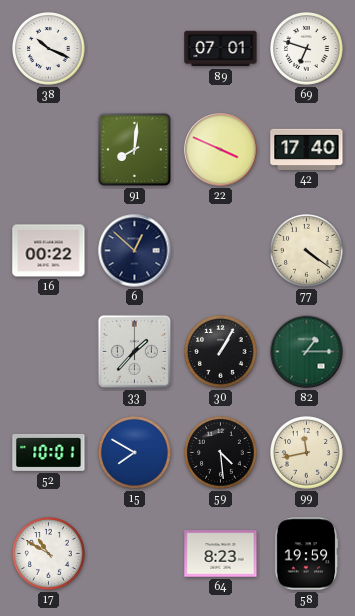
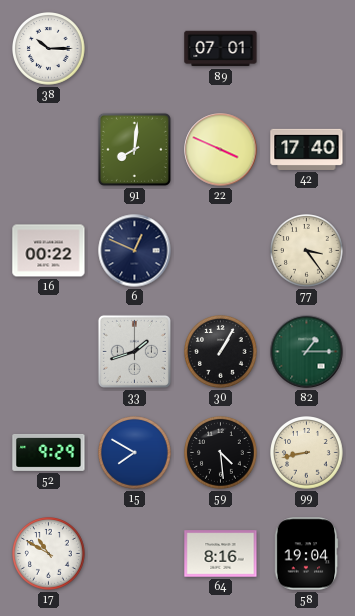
38: 10:19 -> 10:15 (49, 49)
69: 6:48 -> none (307, 49)
6: 12:52 -> 12:49 (135, 251)
77: 4:21 -> 3:24 (307, 251)
33: 1:37 -> 1:42 (134, 351)
52: 10:01 -> 9:29 (49, 452)
99: 11:43 -> 8:43 (307, 453)
64: 8:23 -> 8:16 (221, 554)
58: 19:59 -> 19:04 (306, 554)
